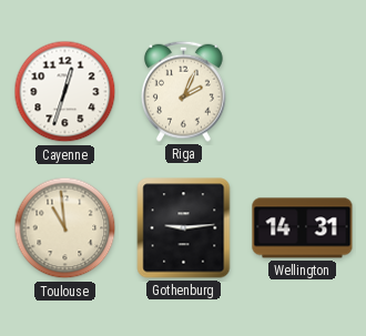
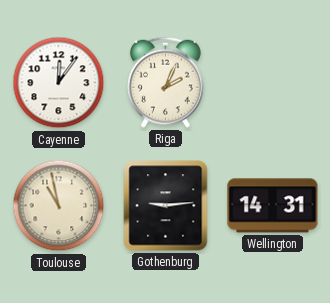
Cayenne: 12:33 -> 12:06 (59, 83)
Toulouse: 10:59 -> 10:58 (59, 206)
